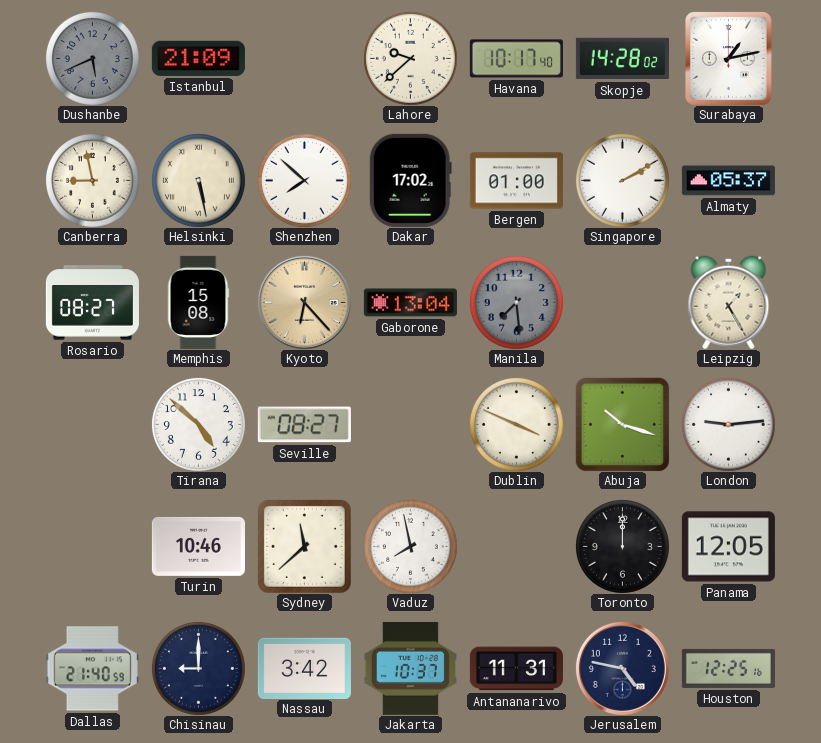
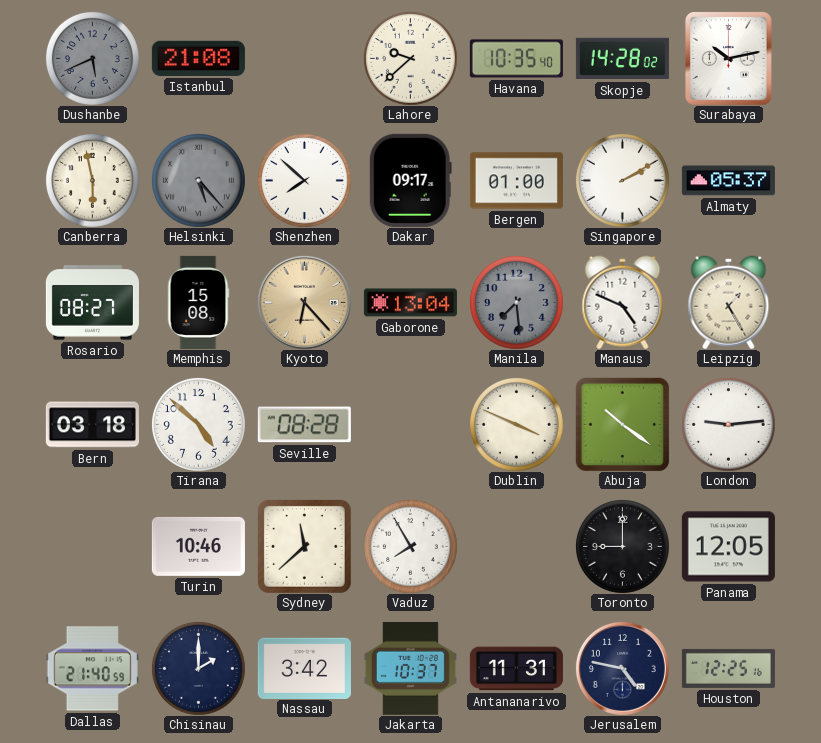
Istanbul: 21:09 -> 21:08 (198, 58)
Havana: 10:17 -> 10:35 (516, 59)
Surabaya: 1:13 -> 10:13 (728, 58)
Canberra: 8:58 -> 5:58 (92, 180)
Helsinki: 5:28 -> 5:23 (198, 180)
Helsinki dial: cream -> grey (198, 180)
Dakar: 17:02 -> 09:17 (410, 180)
Manaus: none -> 4:49 (623, 302)
Bern: none -> 03:18 (92, 425)
Seville: 08:27 -> 08:28 (304, 425)
Abuja: 10:18 -> 10:21 (622, 424)
Vaduz: 7:58 -> 7:55 (410, 546)
Toronto: 12:00 -> 9:00 (622, 546)
Chisinau: 9:00 -> 2:00 (198, 668)
